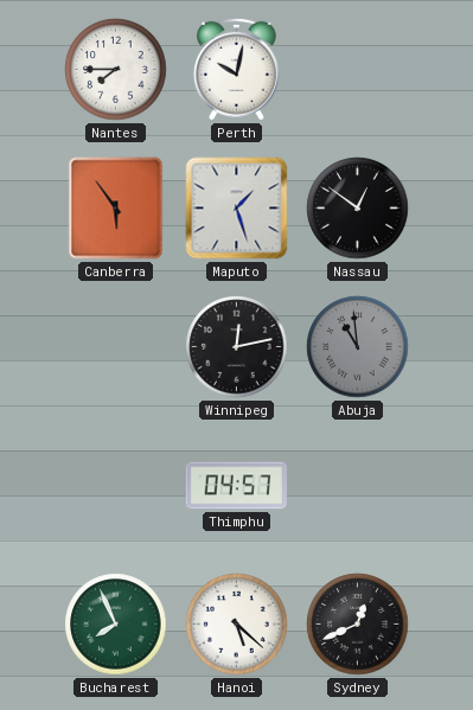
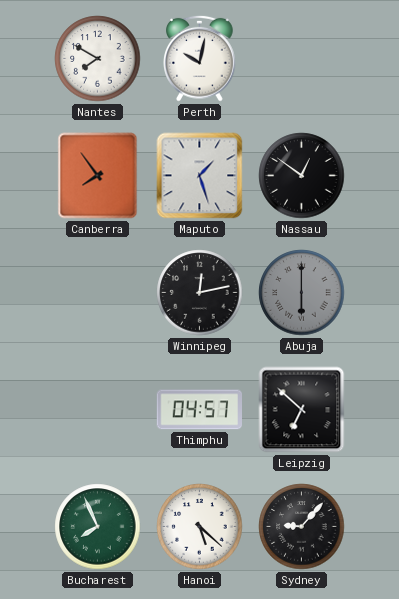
Nantes: 7:45 -> 7:50 (98, 59)
Canberra: 5:54 -> 7:54 (98, 176)
Abuja: 10:59 -> 6:00 (302, 293)
Leipzig: none -> 6:52 (302, 410)
Sydney: 12:41 -> 9:07 (302, 527)
